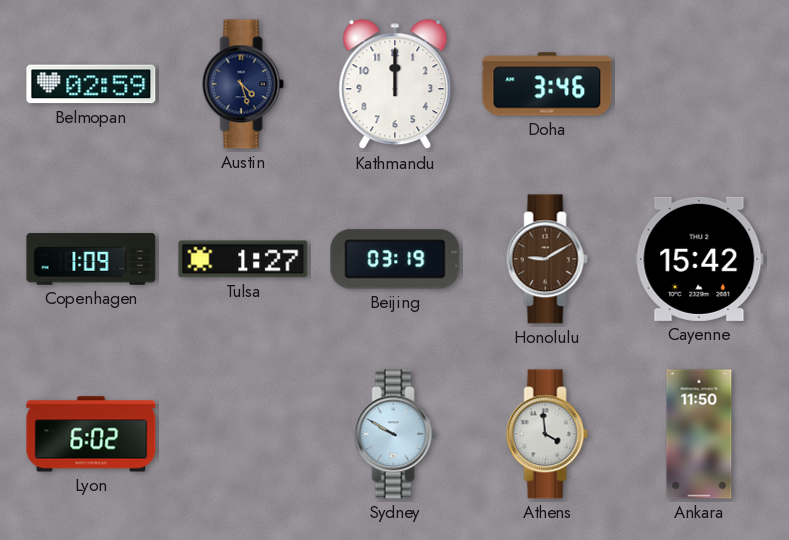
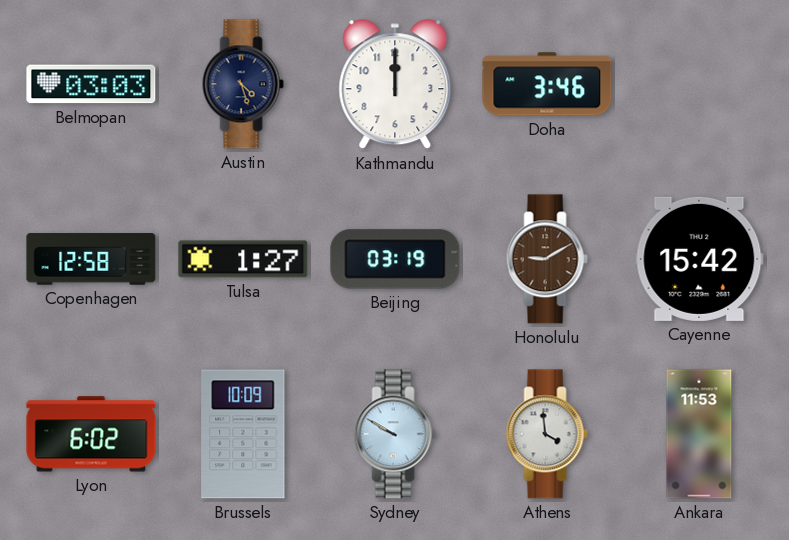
Belmopan: 02:59 -> 03:03 (91, 84)
Copenhagen: 1:09 -> 12:58 (91, 259)
Brussels: none -> 10:09 (243, 434)
Ankara: 11:50 -> 11:53 (699, 434)
